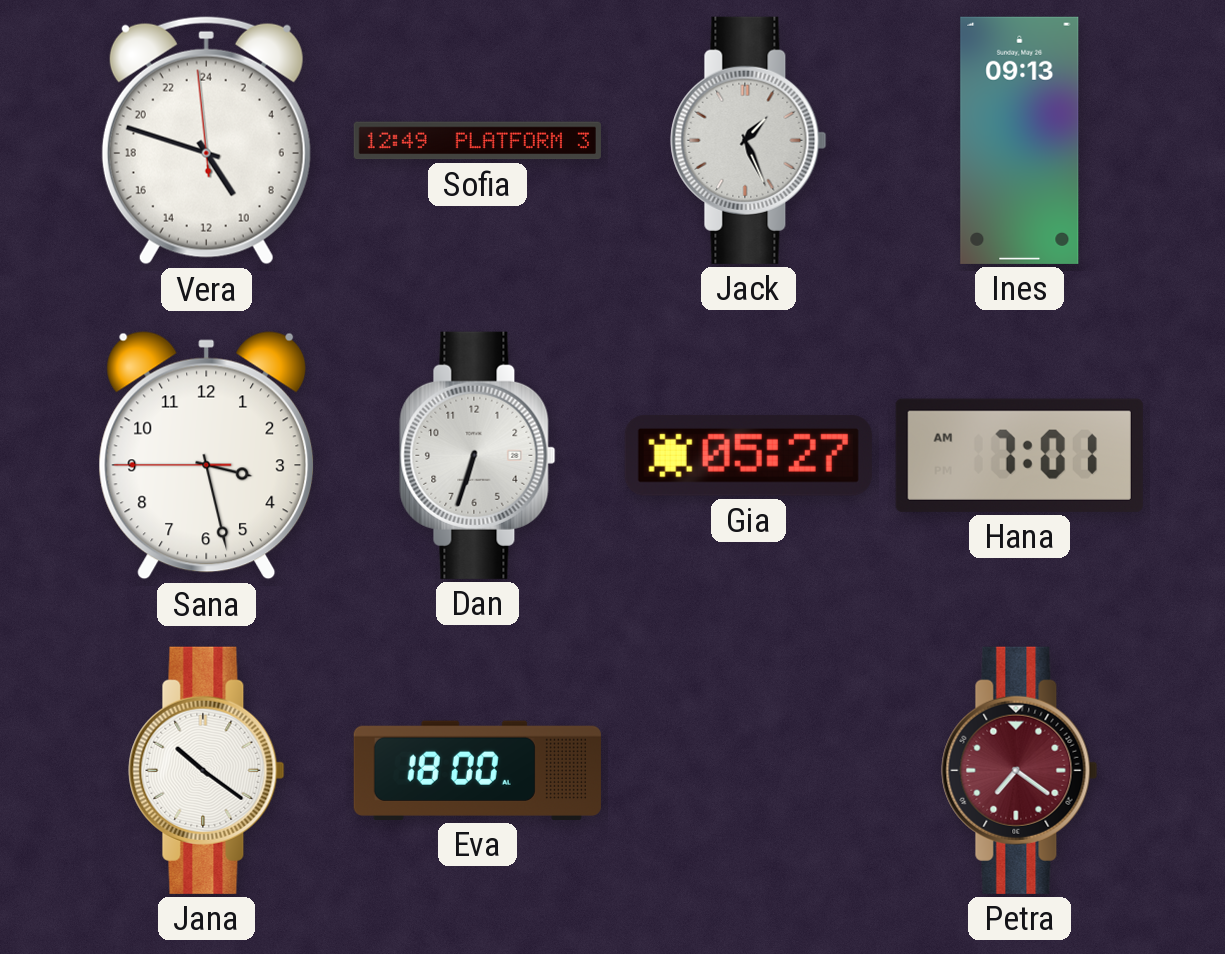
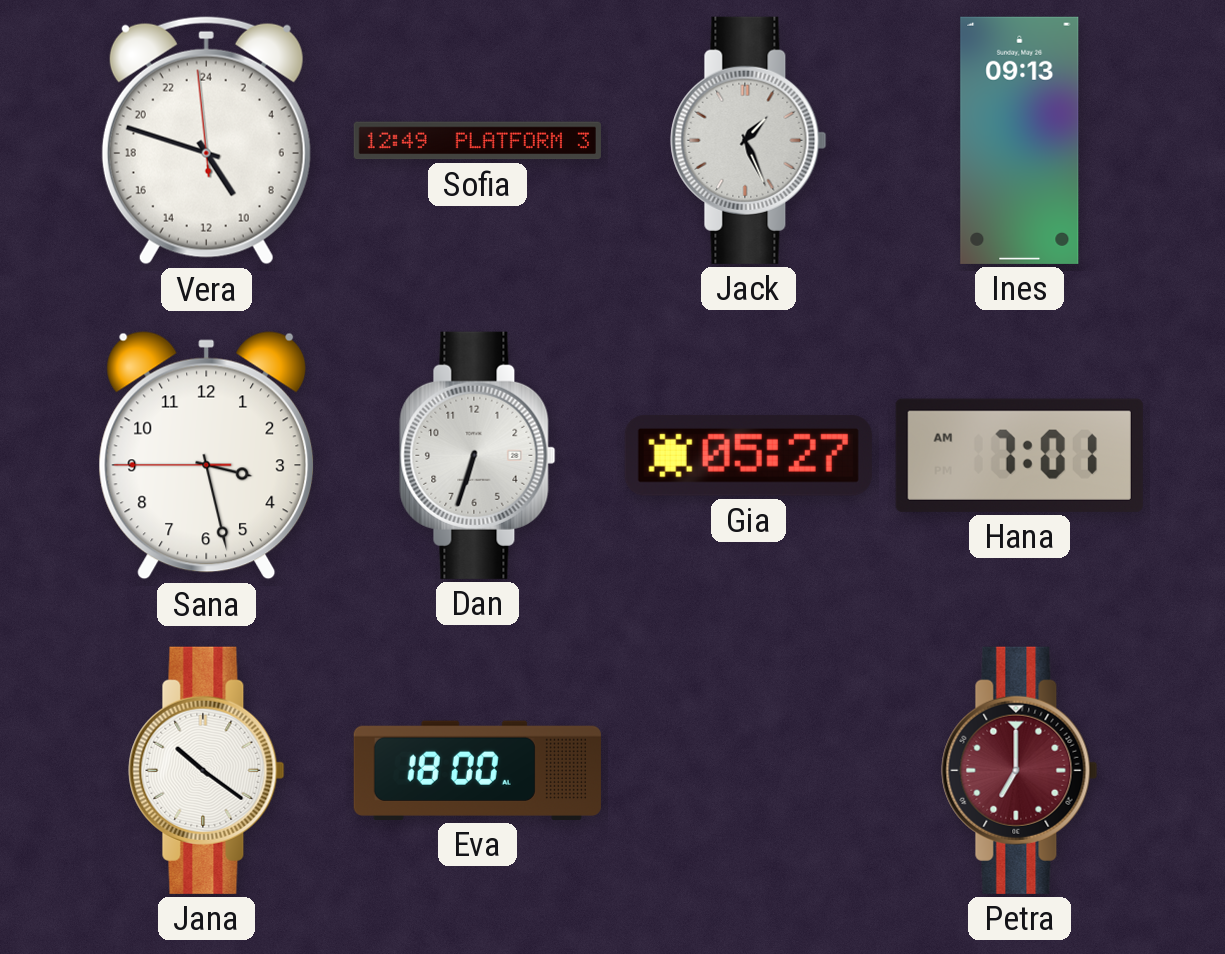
Petra: 7:21 -> 7:00 (1020, 770)
